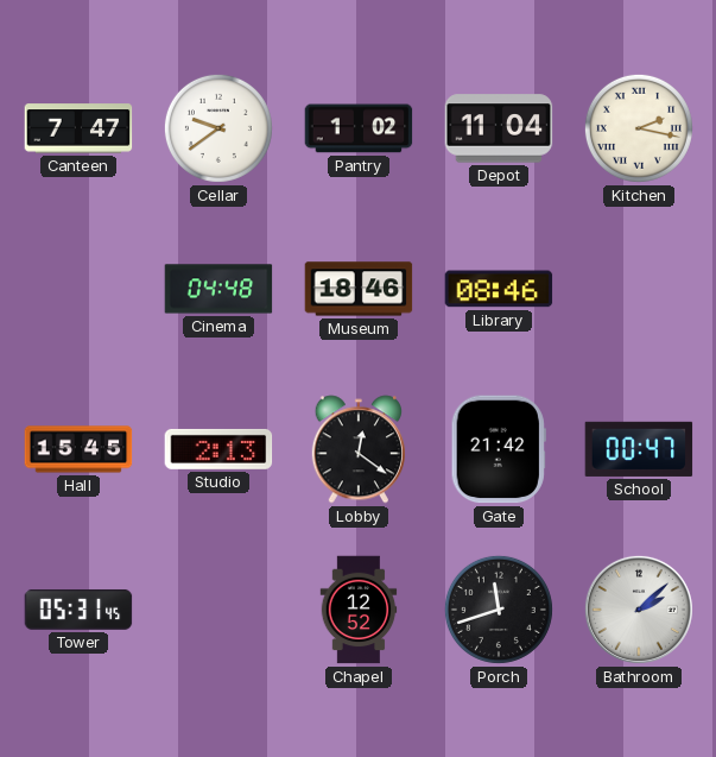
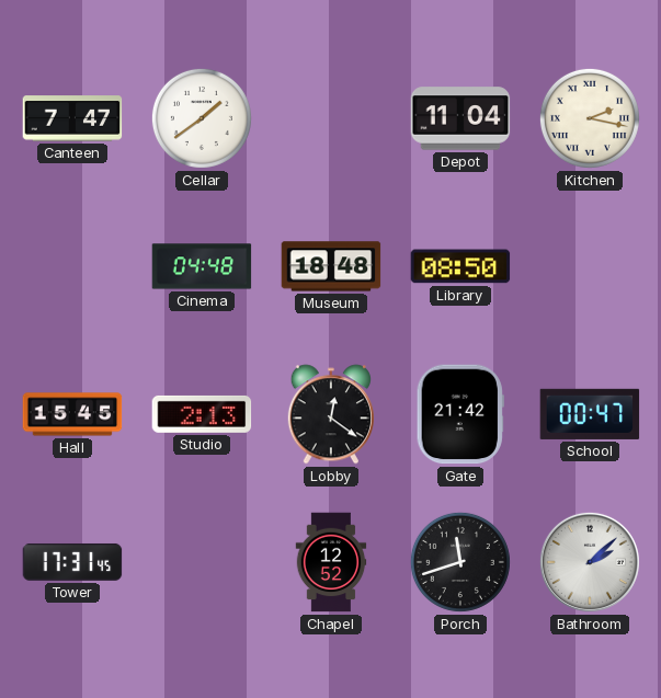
Cellar: 9:39 -> 1:39 (202, 118)
Pantry: 1:02 -> none (359, 128)
Museum: 18:46 -> 18:48 (331, 266)
Library: 08:46 -> 08:50 (460, 266)
Tower: 05:31 -> 17:31 (72, 562)
